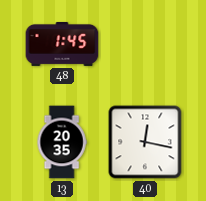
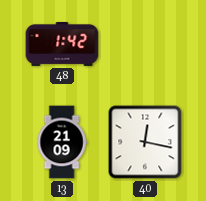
48: 1:45 -> 1:42 (62, 44)
13: 20:35 -> 21:09 (62, 142)
